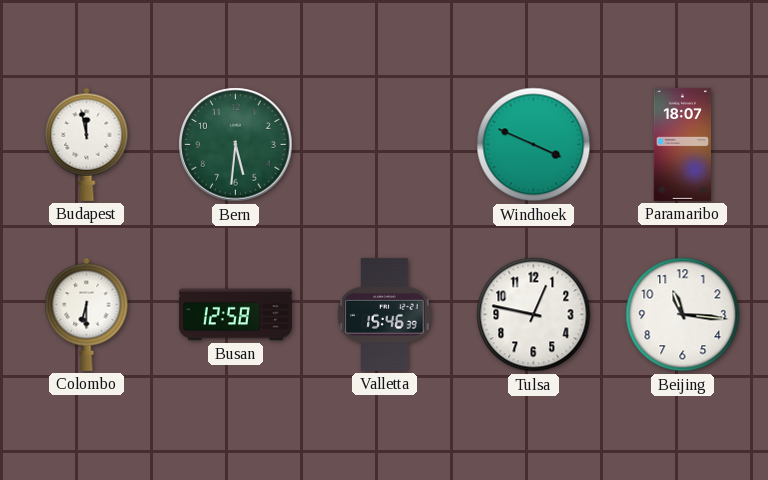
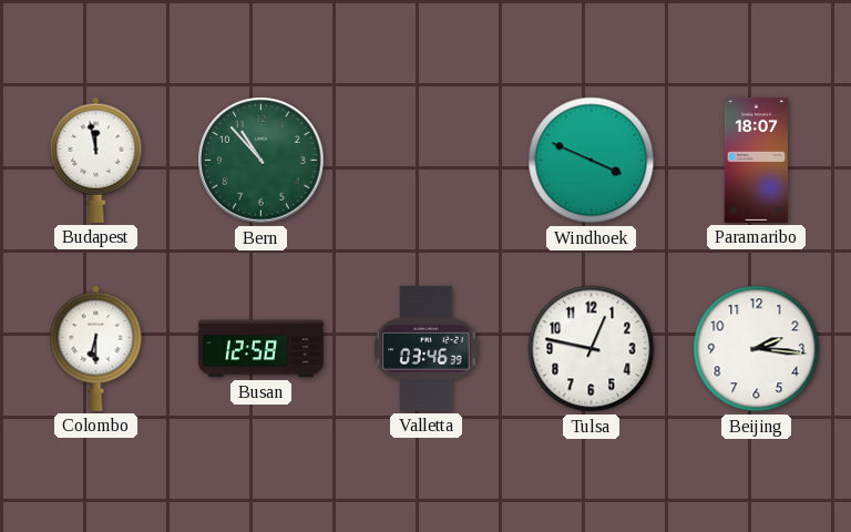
Bern: 5:31 -> 10:53 (262, 161)
Valletta: 15:46 -> 03:46 (427, 348)
Beijing: 11:16 -> 2:16 (757, 349)
